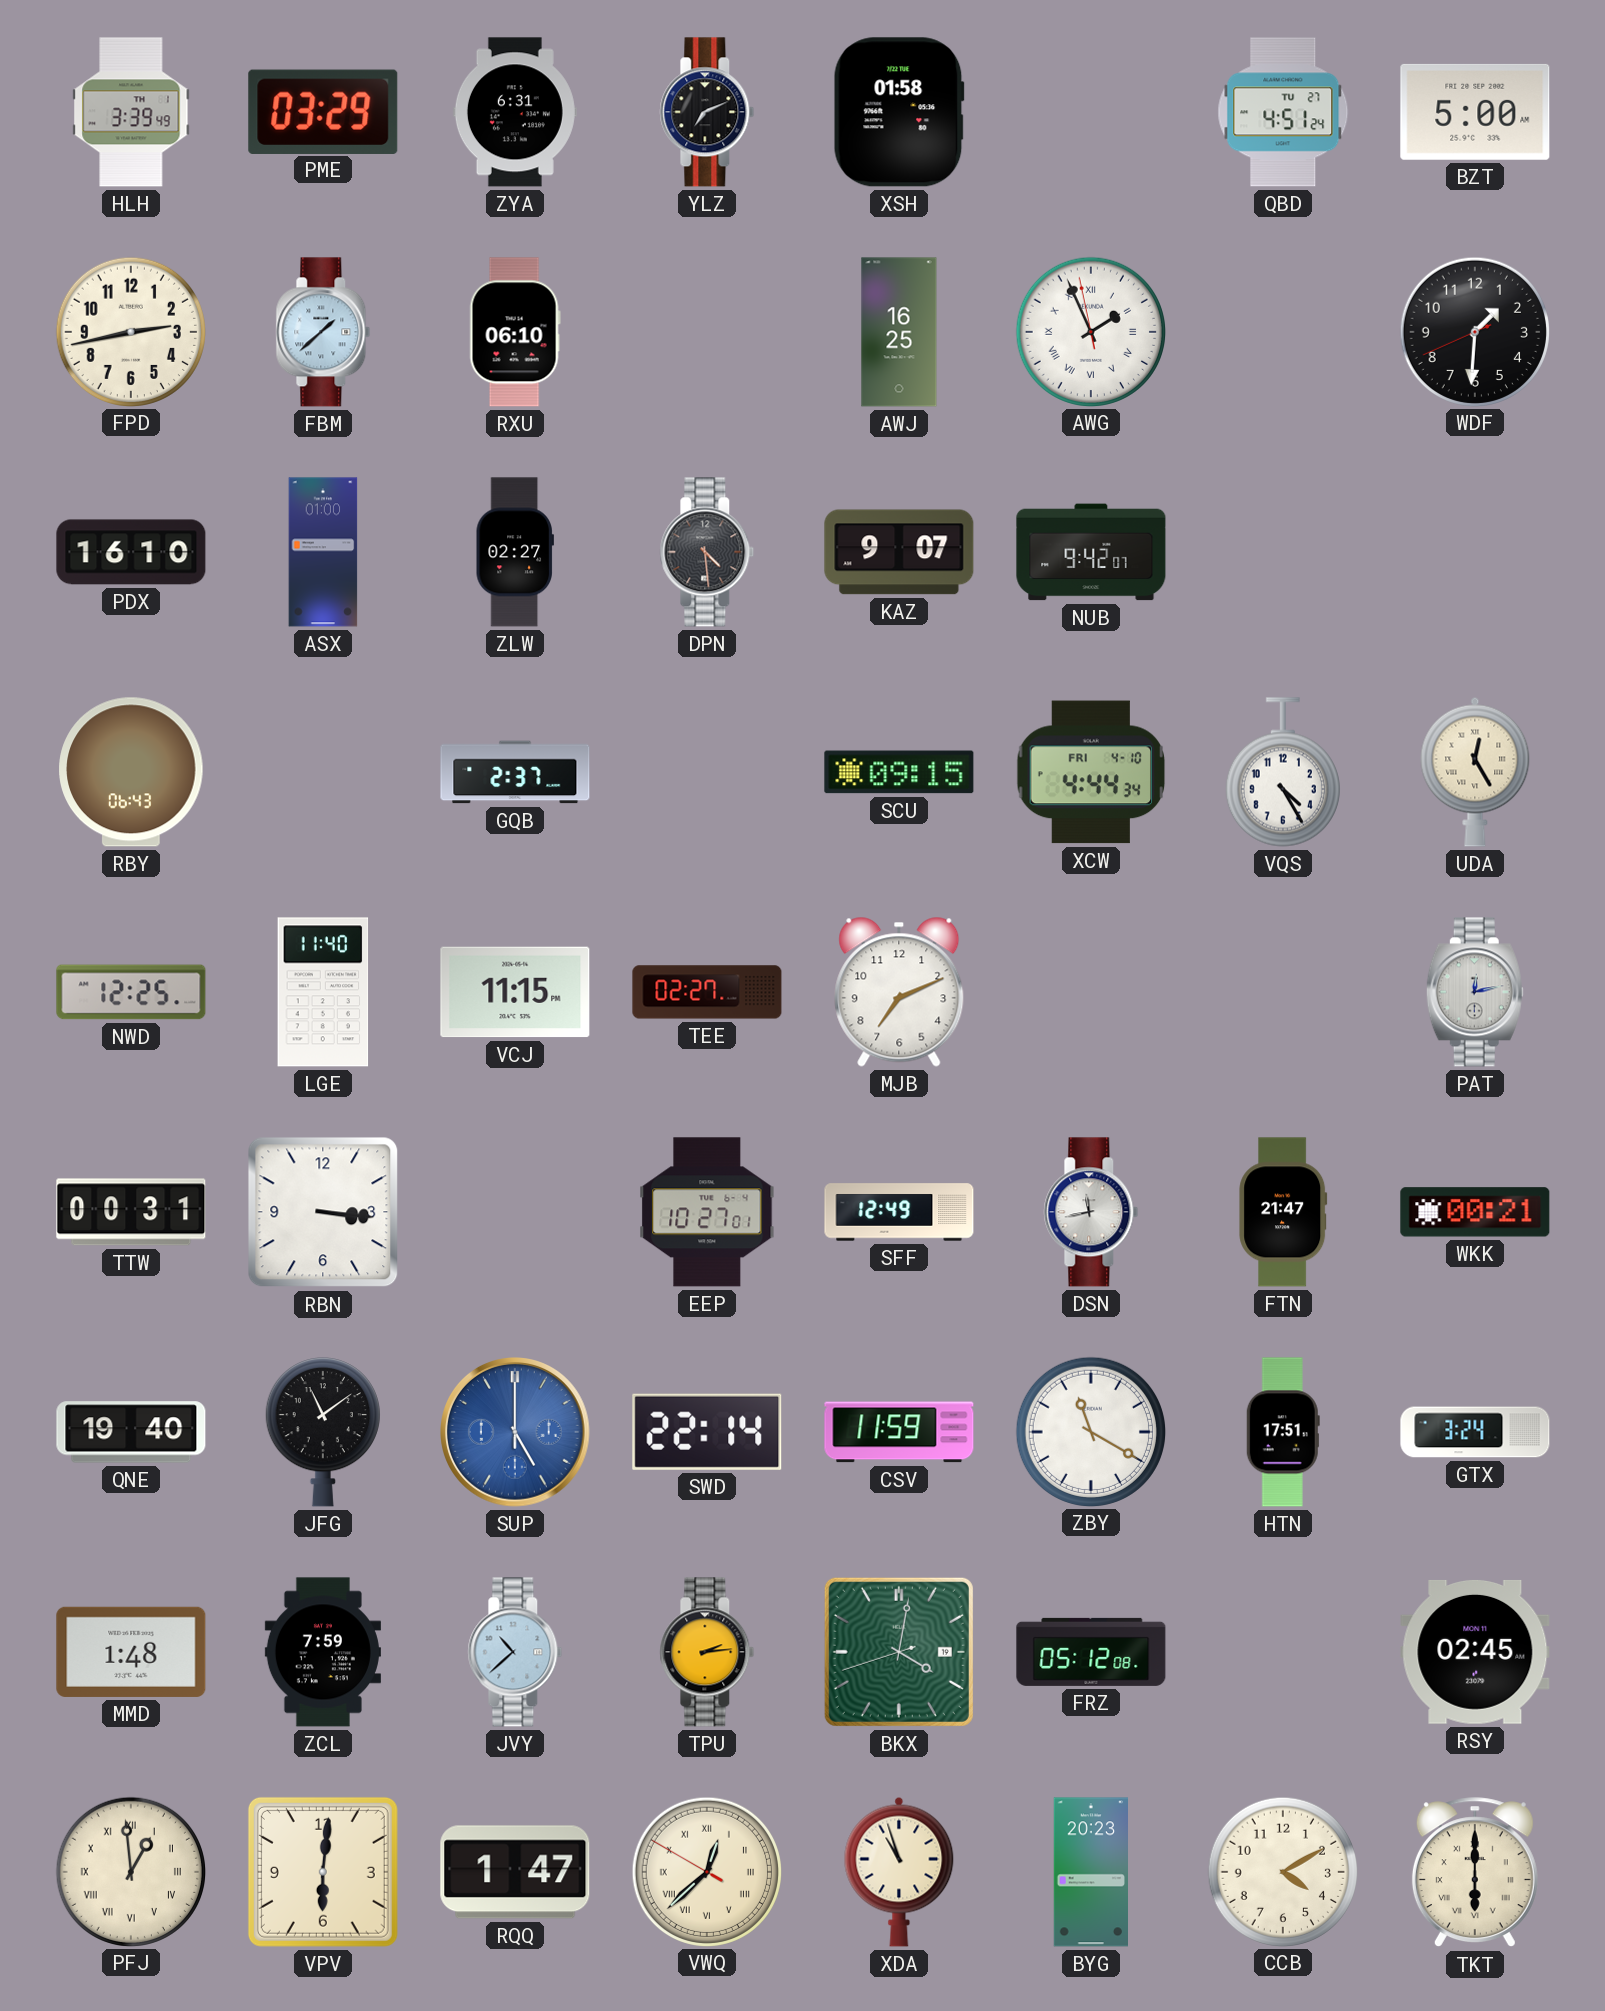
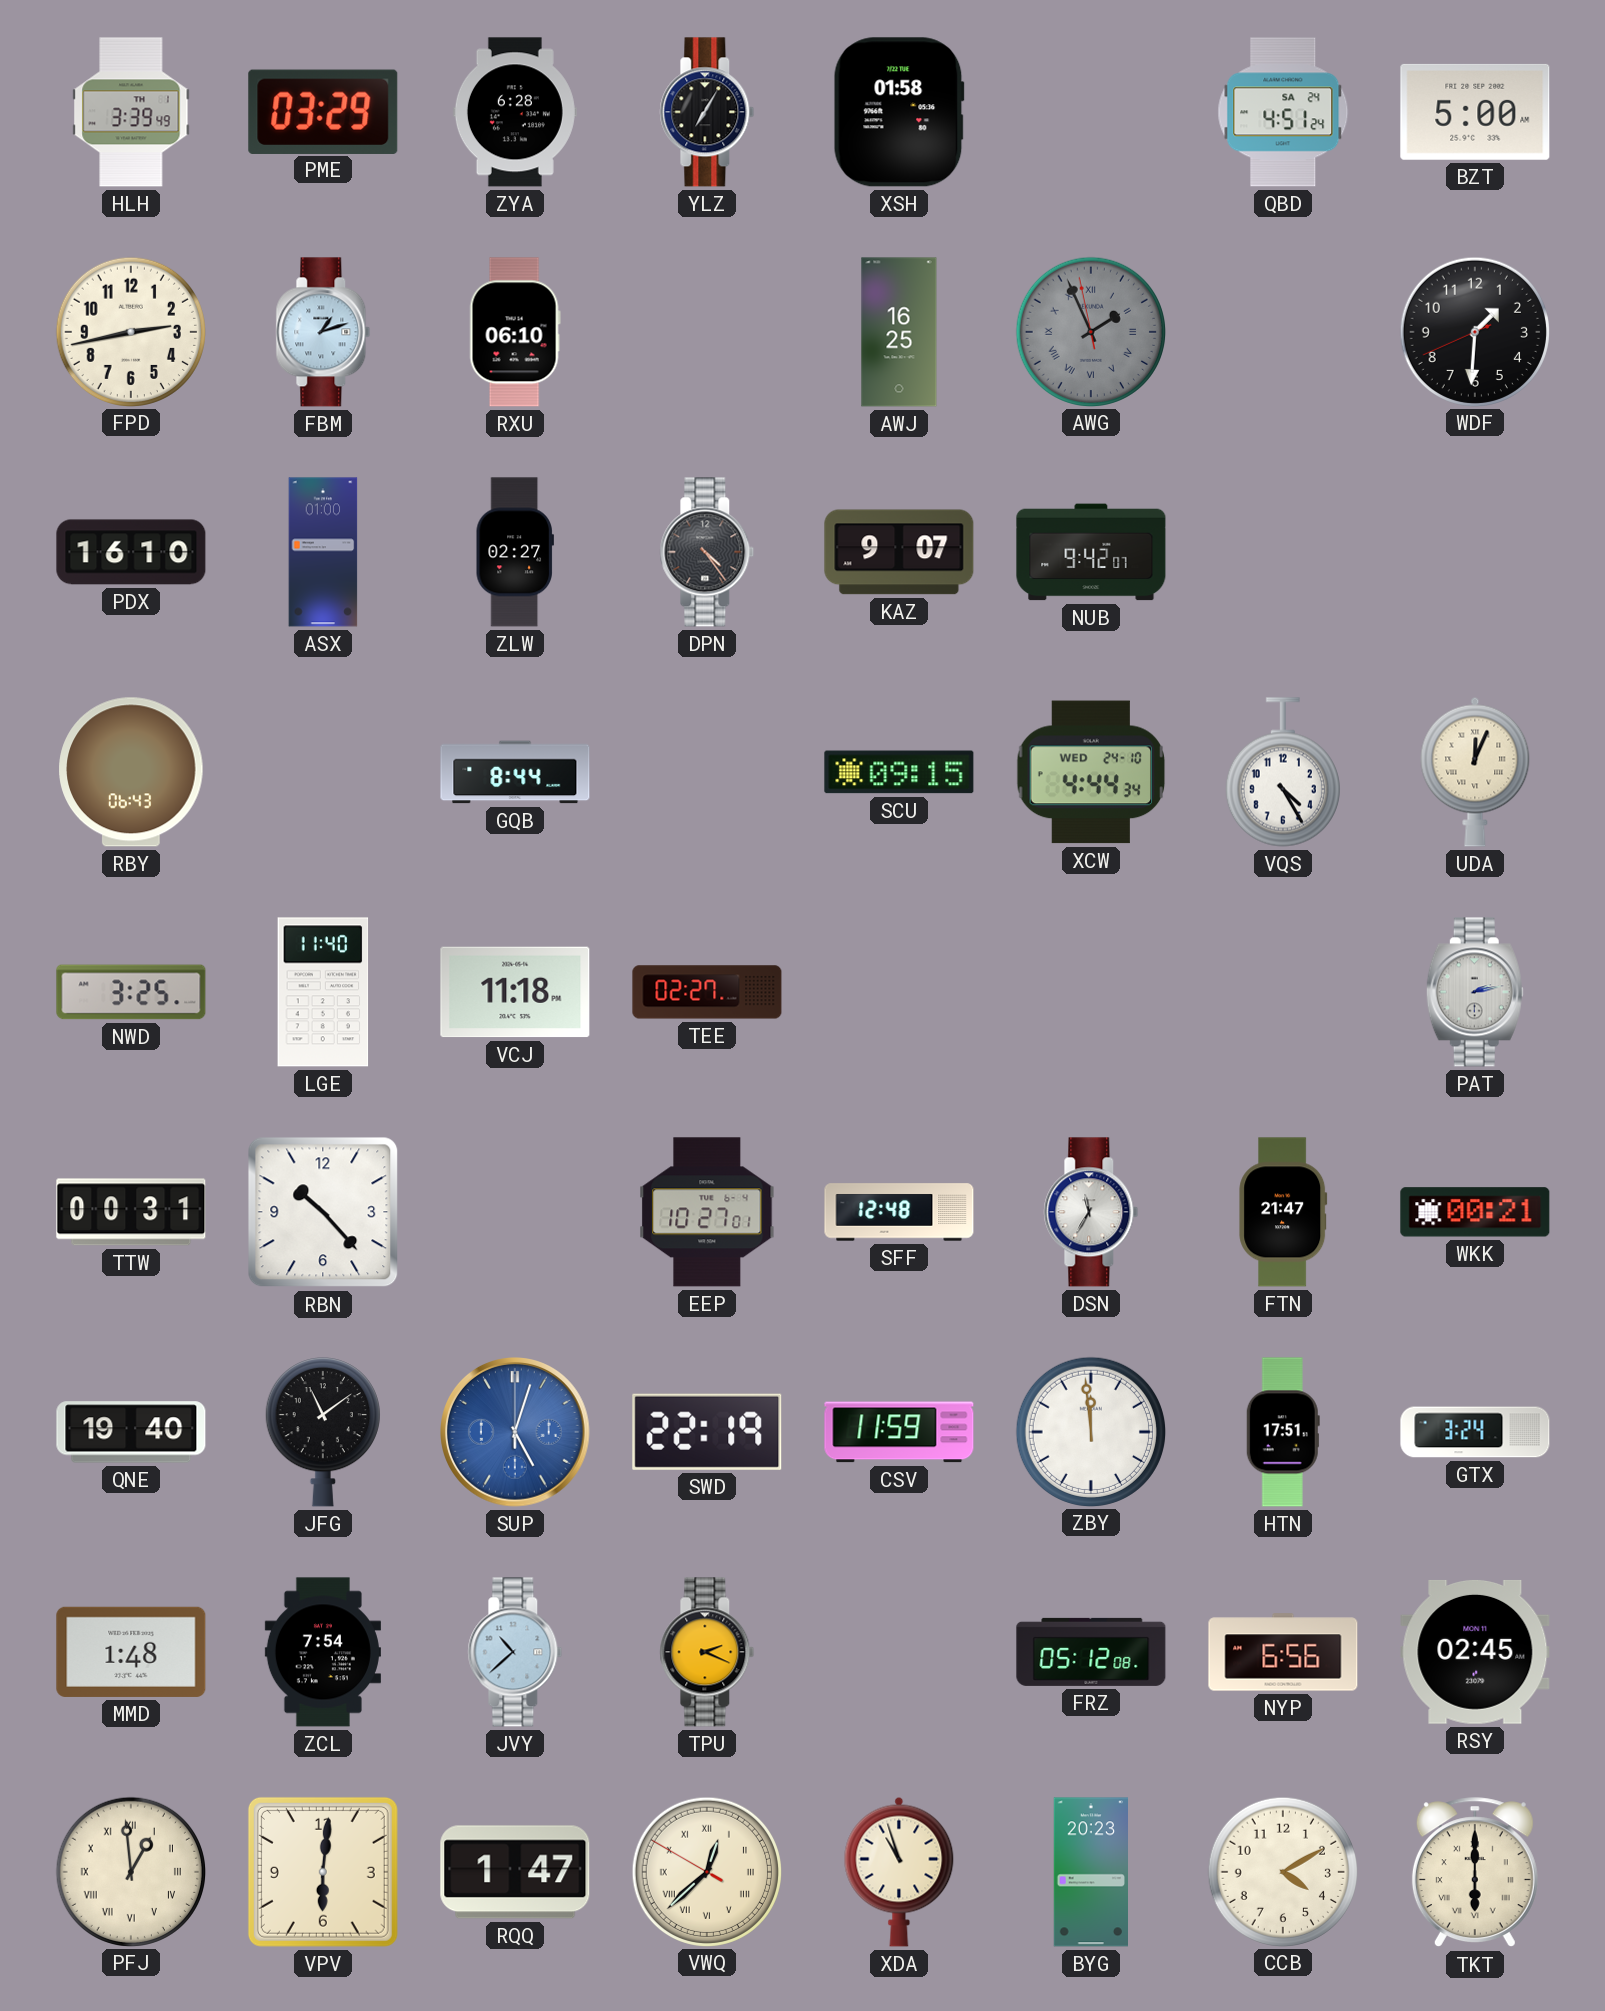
ZYA: 6:31 -> 6:28 (515, 112)
YLZ: 7:11 -> 7:05 (707, 112)
QBD date: TU 27 -> SA 24 (1283, 112)
FBM: 1:38 -> 1:12 (323, 332)
AWG dial: white -> grey (1090, 331)
DPN: 4:29 -> 4:24 (707, 552)
GQB: 2:37 -> 8:44 (515, 772)
XCW date: FRI 4-10 -> WED 24-10 (1091, 772)
UDA: 12:25 -> 12:04 (1475, 772)
NWD: 12:25 -> 3:25 (131, 992)
VCJ: 11:15 -> 11:18 (515, 992)
MJB: 7:11 -> none (899, 992)
PAT: 12:13 -> 2:13 (1475, 992)
RBN: 3:16 -> 10:23 (323, 1212)
SFF: 12:49 -> 12:48 (899, 1212)
DSN: 11:43 -> 11:35 (1091, 1212)
SUP: 5:00 -> 5:03 (516, 1433)
SWD: 22:14 -> 22:19 (707, 1432)
ZBY: 11:20 -> 11:59 (1090, 1431)
ZCL: 7:59 -> 7:54 (323, 1652)
TPU: 2:14 -> 2:19 (707, 1652)
BKX: 4:01 -> none (899, 1652)
NYP: none -> 6:56 (1283, 1652)
